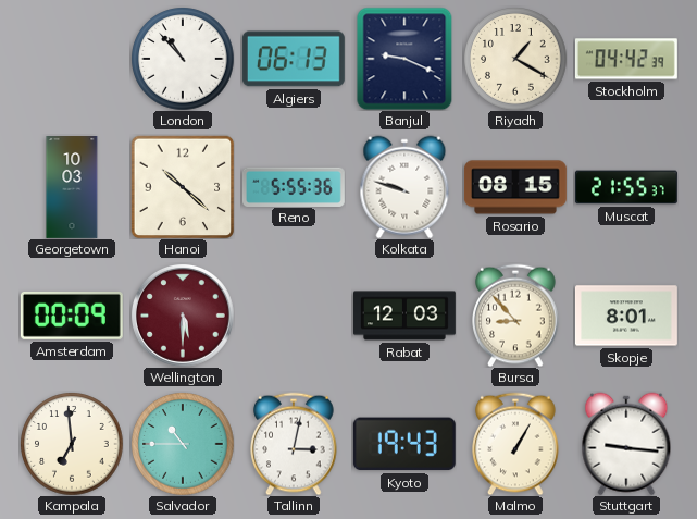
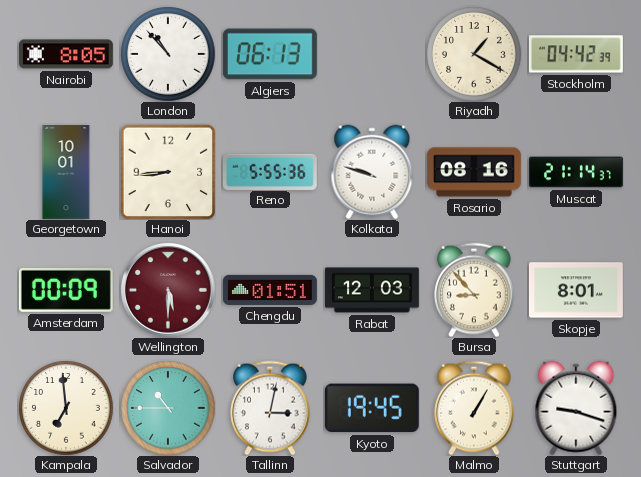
Nairobi: none -> 8:05 (66, 54)
Banjul: 9:19 -> none (404, 59)
Georgetown: 10:03 -> 10:01 (66, 173)
Hanoi: 10:22 -> 8:44 (168, 172)
Rosario: 08:15 -> 08:16 (474, 172)
Muscat: 21:55 -> 21:14 (576, 172)
Chengdu: none -> 01:51 (270, 290)
Kyoto: 19:43 -> 19:45 (372, 408)
Stuttgart: 9:16 -> 9:18 (576, 408)
